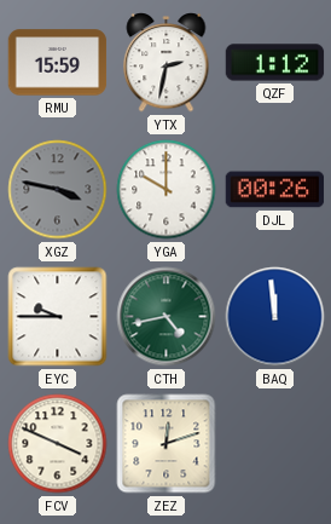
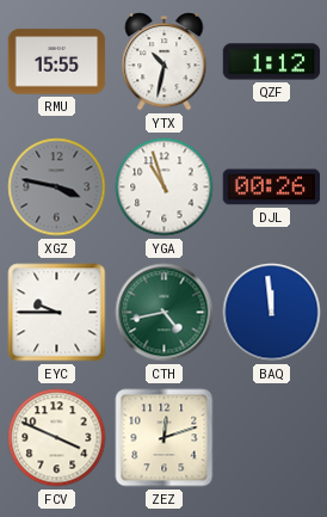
RMU: 15:59 -> 15:55 (57, 62)
YTX: 2:32 -> 10:32 (165, 62)
YGA: 10:00 -> 10:57 (165, 187)
